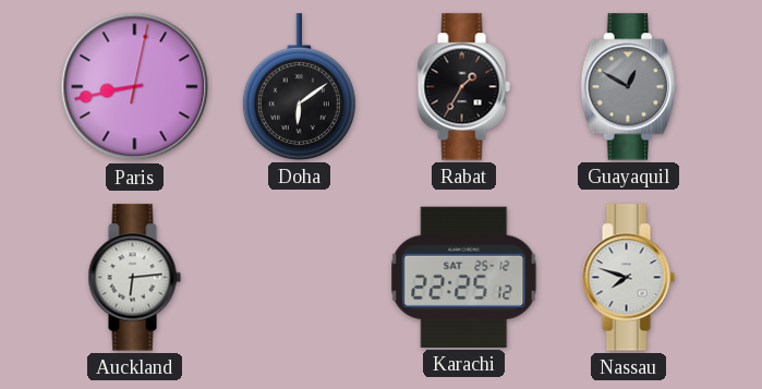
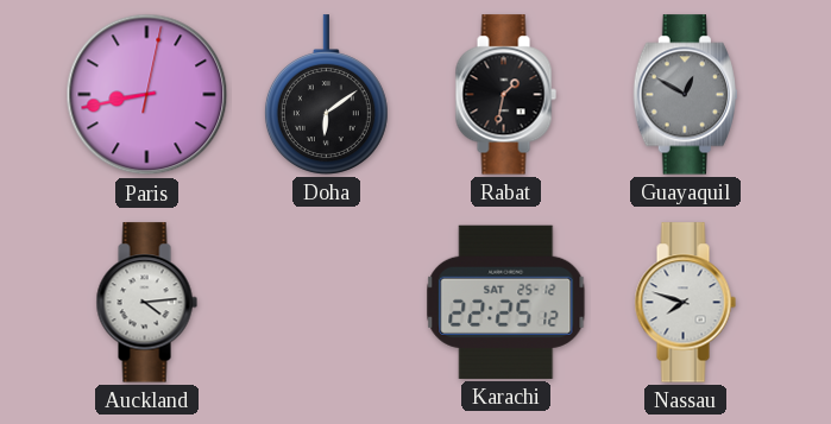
Rabat: 1:35 -> 1:32 (505, 95)
Auckland: 6:14 -> 4:14 (146, 303)
